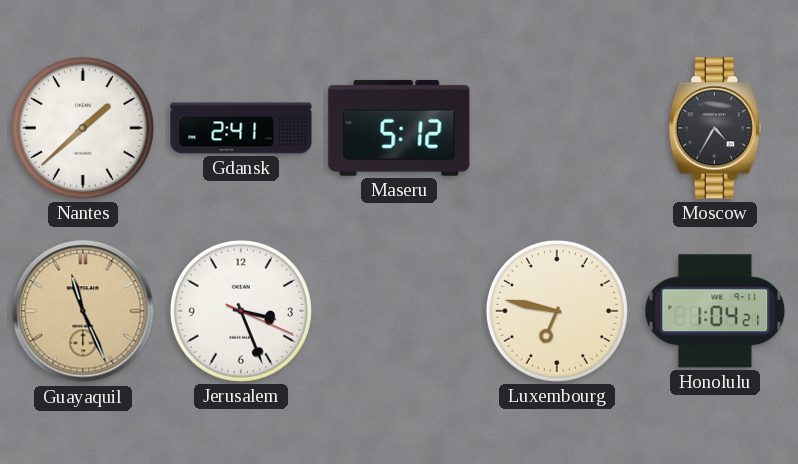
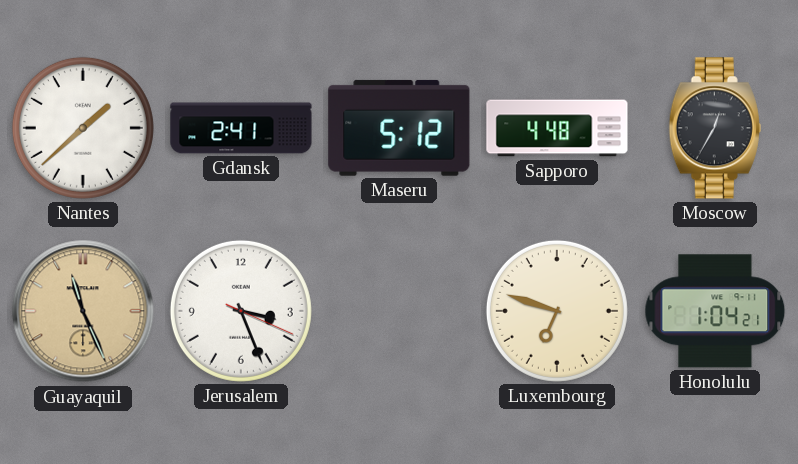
Sapporo: none -> 4:48 (557, 128)
Moscow: 4:35 -> 12:35 (715, 128)
Luxembourg: 6:47 -> 6:48 (557, 311)
